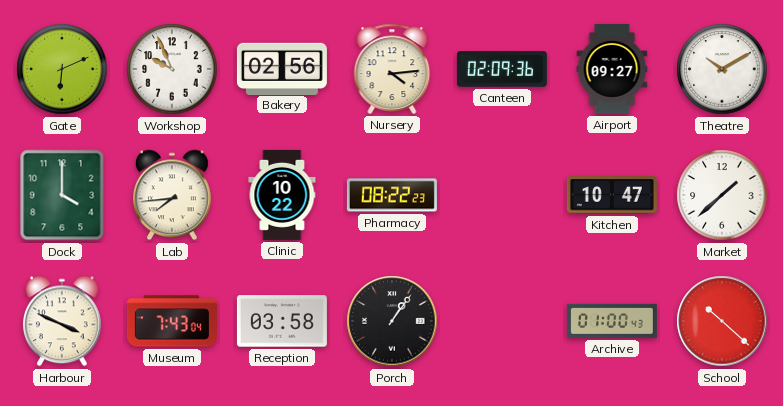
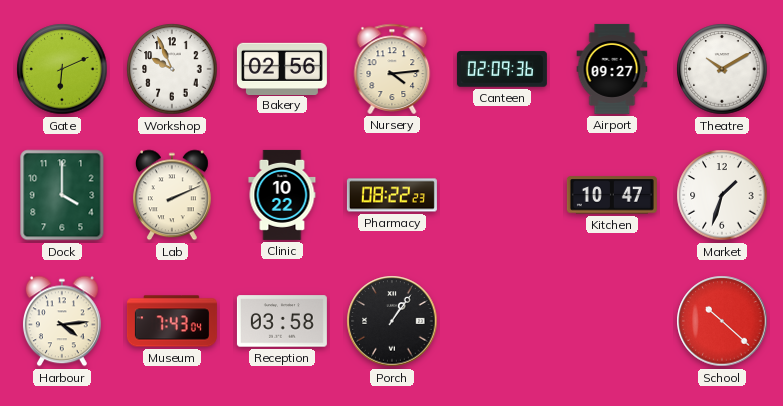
Lab: 7:44 -> 2:11 (172, 195)
Market: 1:38 -> 1:33 (722, 195)
Harbour: 3:49 -> 4:14 (62, 321)
Archive: 01:00 -> none (612, 321)
